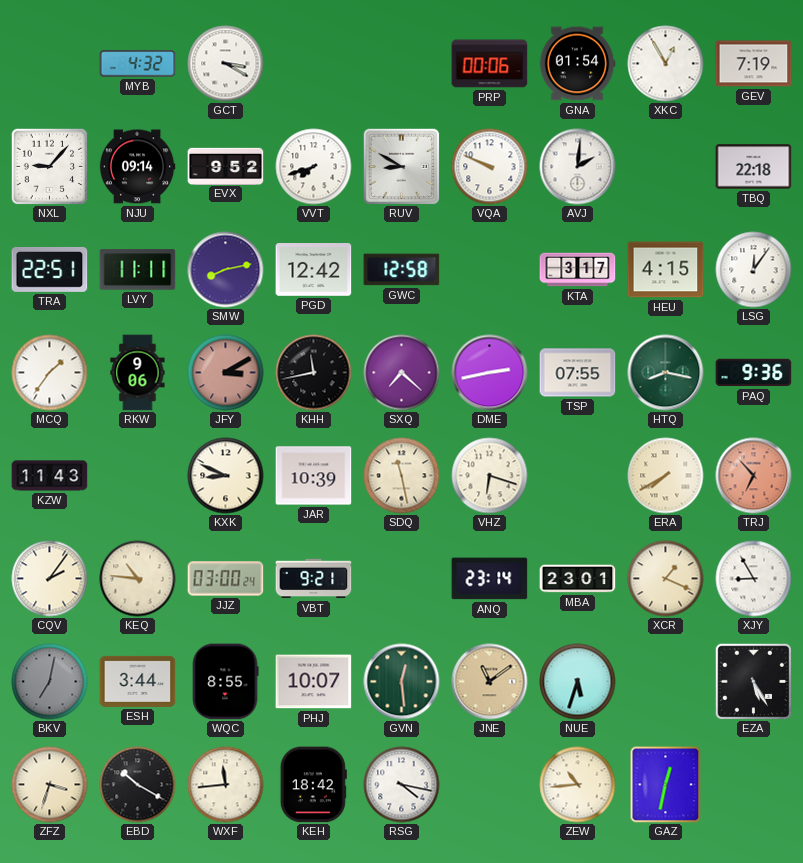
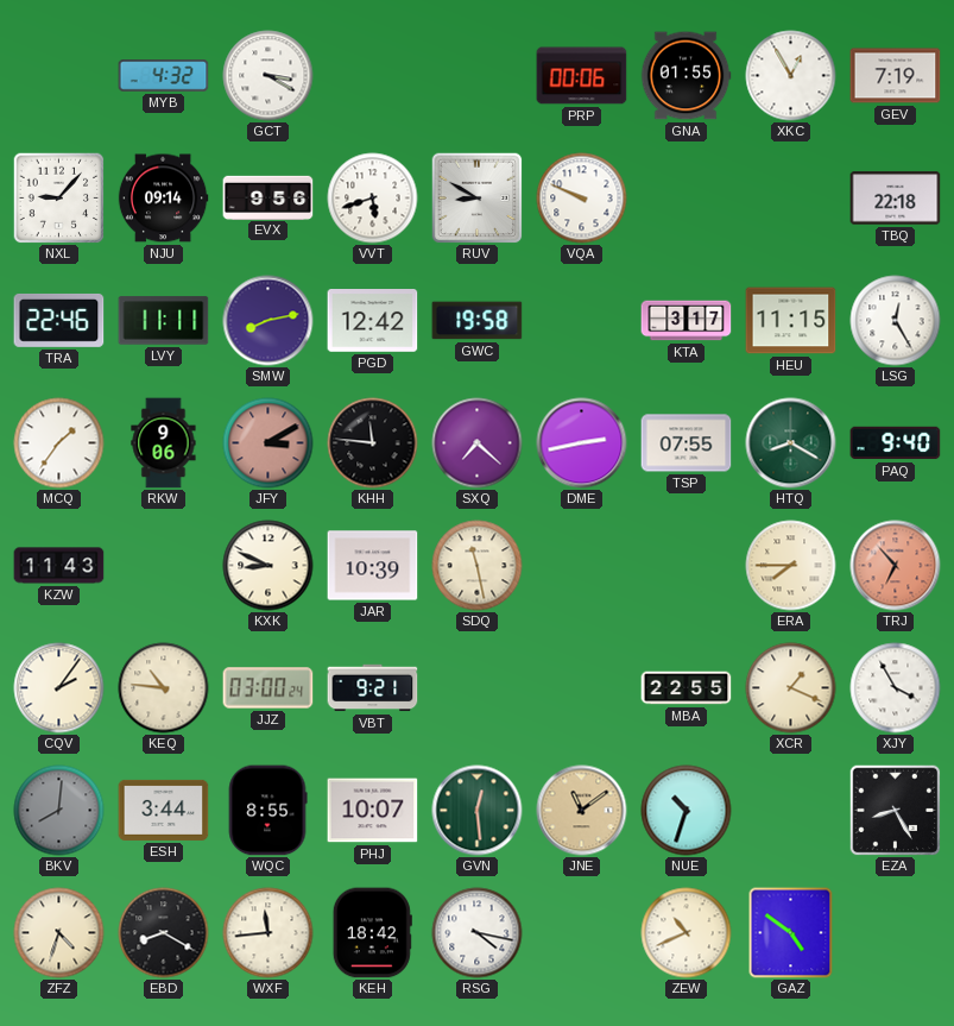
GNA: 01:54 -> 01:55 (686, 76)
EVX: 9:52 -> 9:56 (268, 197)
VVT: 7:42 -> 5:42 (373, 199)
AVJ: 2:01 -> none (578, 167)
TRA: 22:51 -> 22:46 (59, 320)
GWC: 12:58 -> 19:58 (478, 321)
HEU: 4:15 -> 11:15 (791, 321)
LSG: 12:06 -> 12:25 (896, 321)
KHH: 11:43 -> 11:46 (373, 443)
HTQ: 8:17 -> 8:20 (791, 443)
PAQ: 9:36 -> 9:40 (896, 443)
VHZ: 6:18 -> none (490, 476)
ERA: 7:40 -> 7:45 (791, 566)
ANQ: 23:14 -> none (490, 579)
MBA: 23:01 -> 22:55 (687, 688)
XJY: 8:55 -> 3:55 (896, 688)
BKV: 7:02 -> 8:01 (59, 811)
NUE: 5:33 -> 10:33 (687, 811)
EZA: 5:25 -> 8:25 (895, 810)
ZFZ: 3:33 -> 4:33 (59, 933)
EBD: 10:20 -> 8:20 (164, 933)
ZEW: 10:44 -> 10:41 (687, 933)
GAZ: 12:32 -> 4:51 (791, 933)
